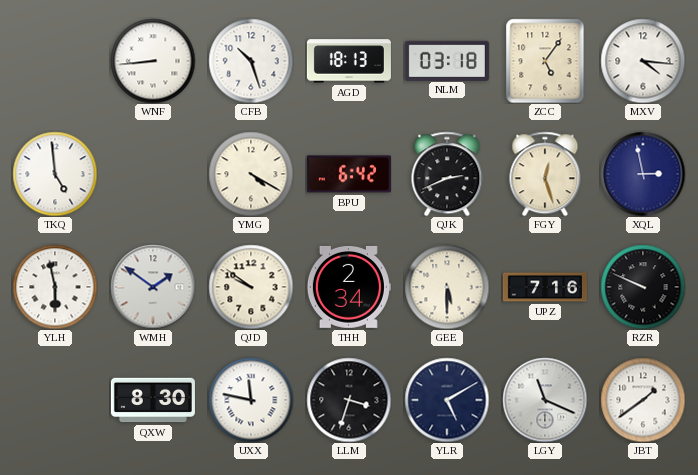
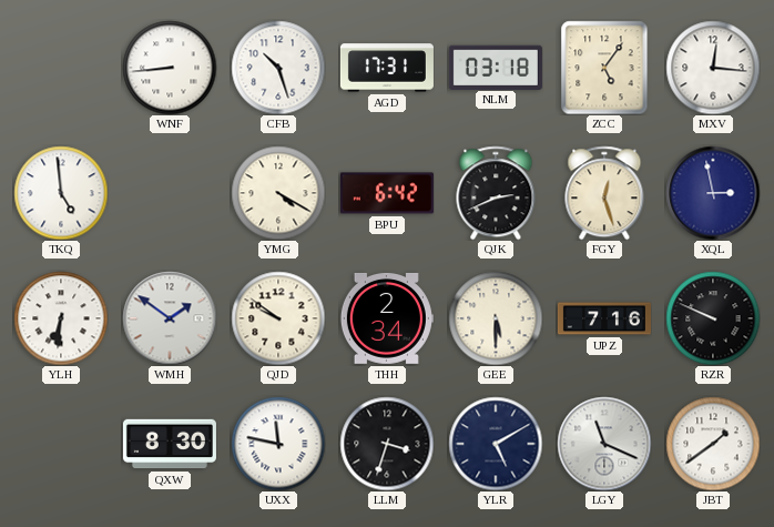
AGD: 18:13 -> 17:31 (387, 68)
MXV: 4:16 -> 12:16 (713, 68)
YLH: 5:58 -> 6:31 (61, 318)
